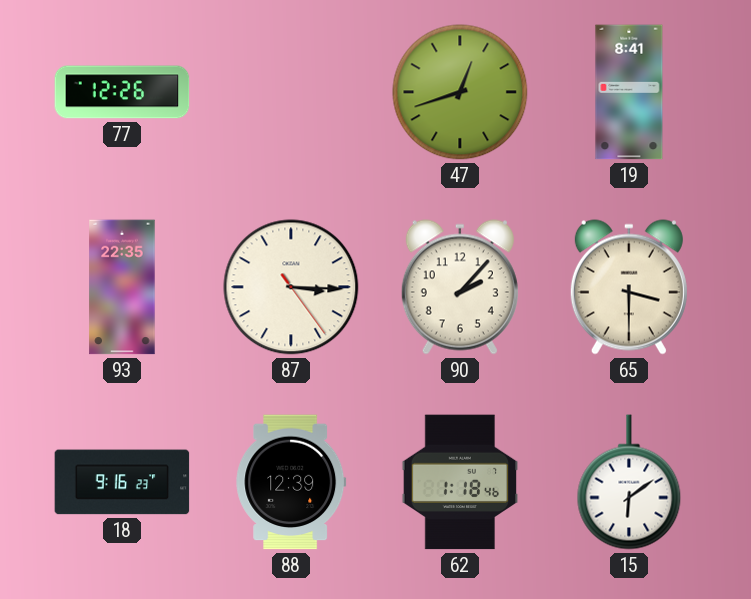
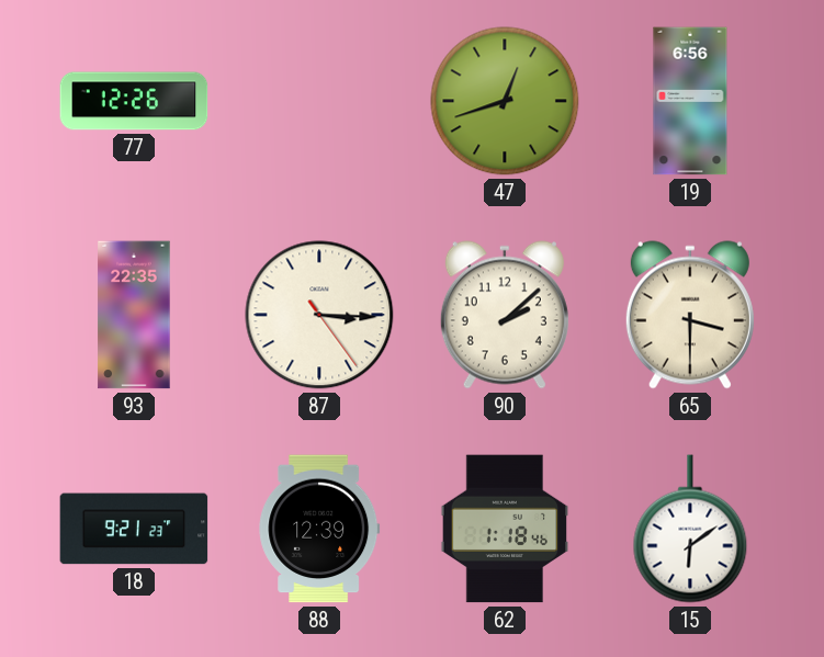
19: 8:41 -> 6:56 (690, 101)
90: 2:07 -> 2:08 (505, 315)
18: 9:16 -> 9:21 (134, 529)
